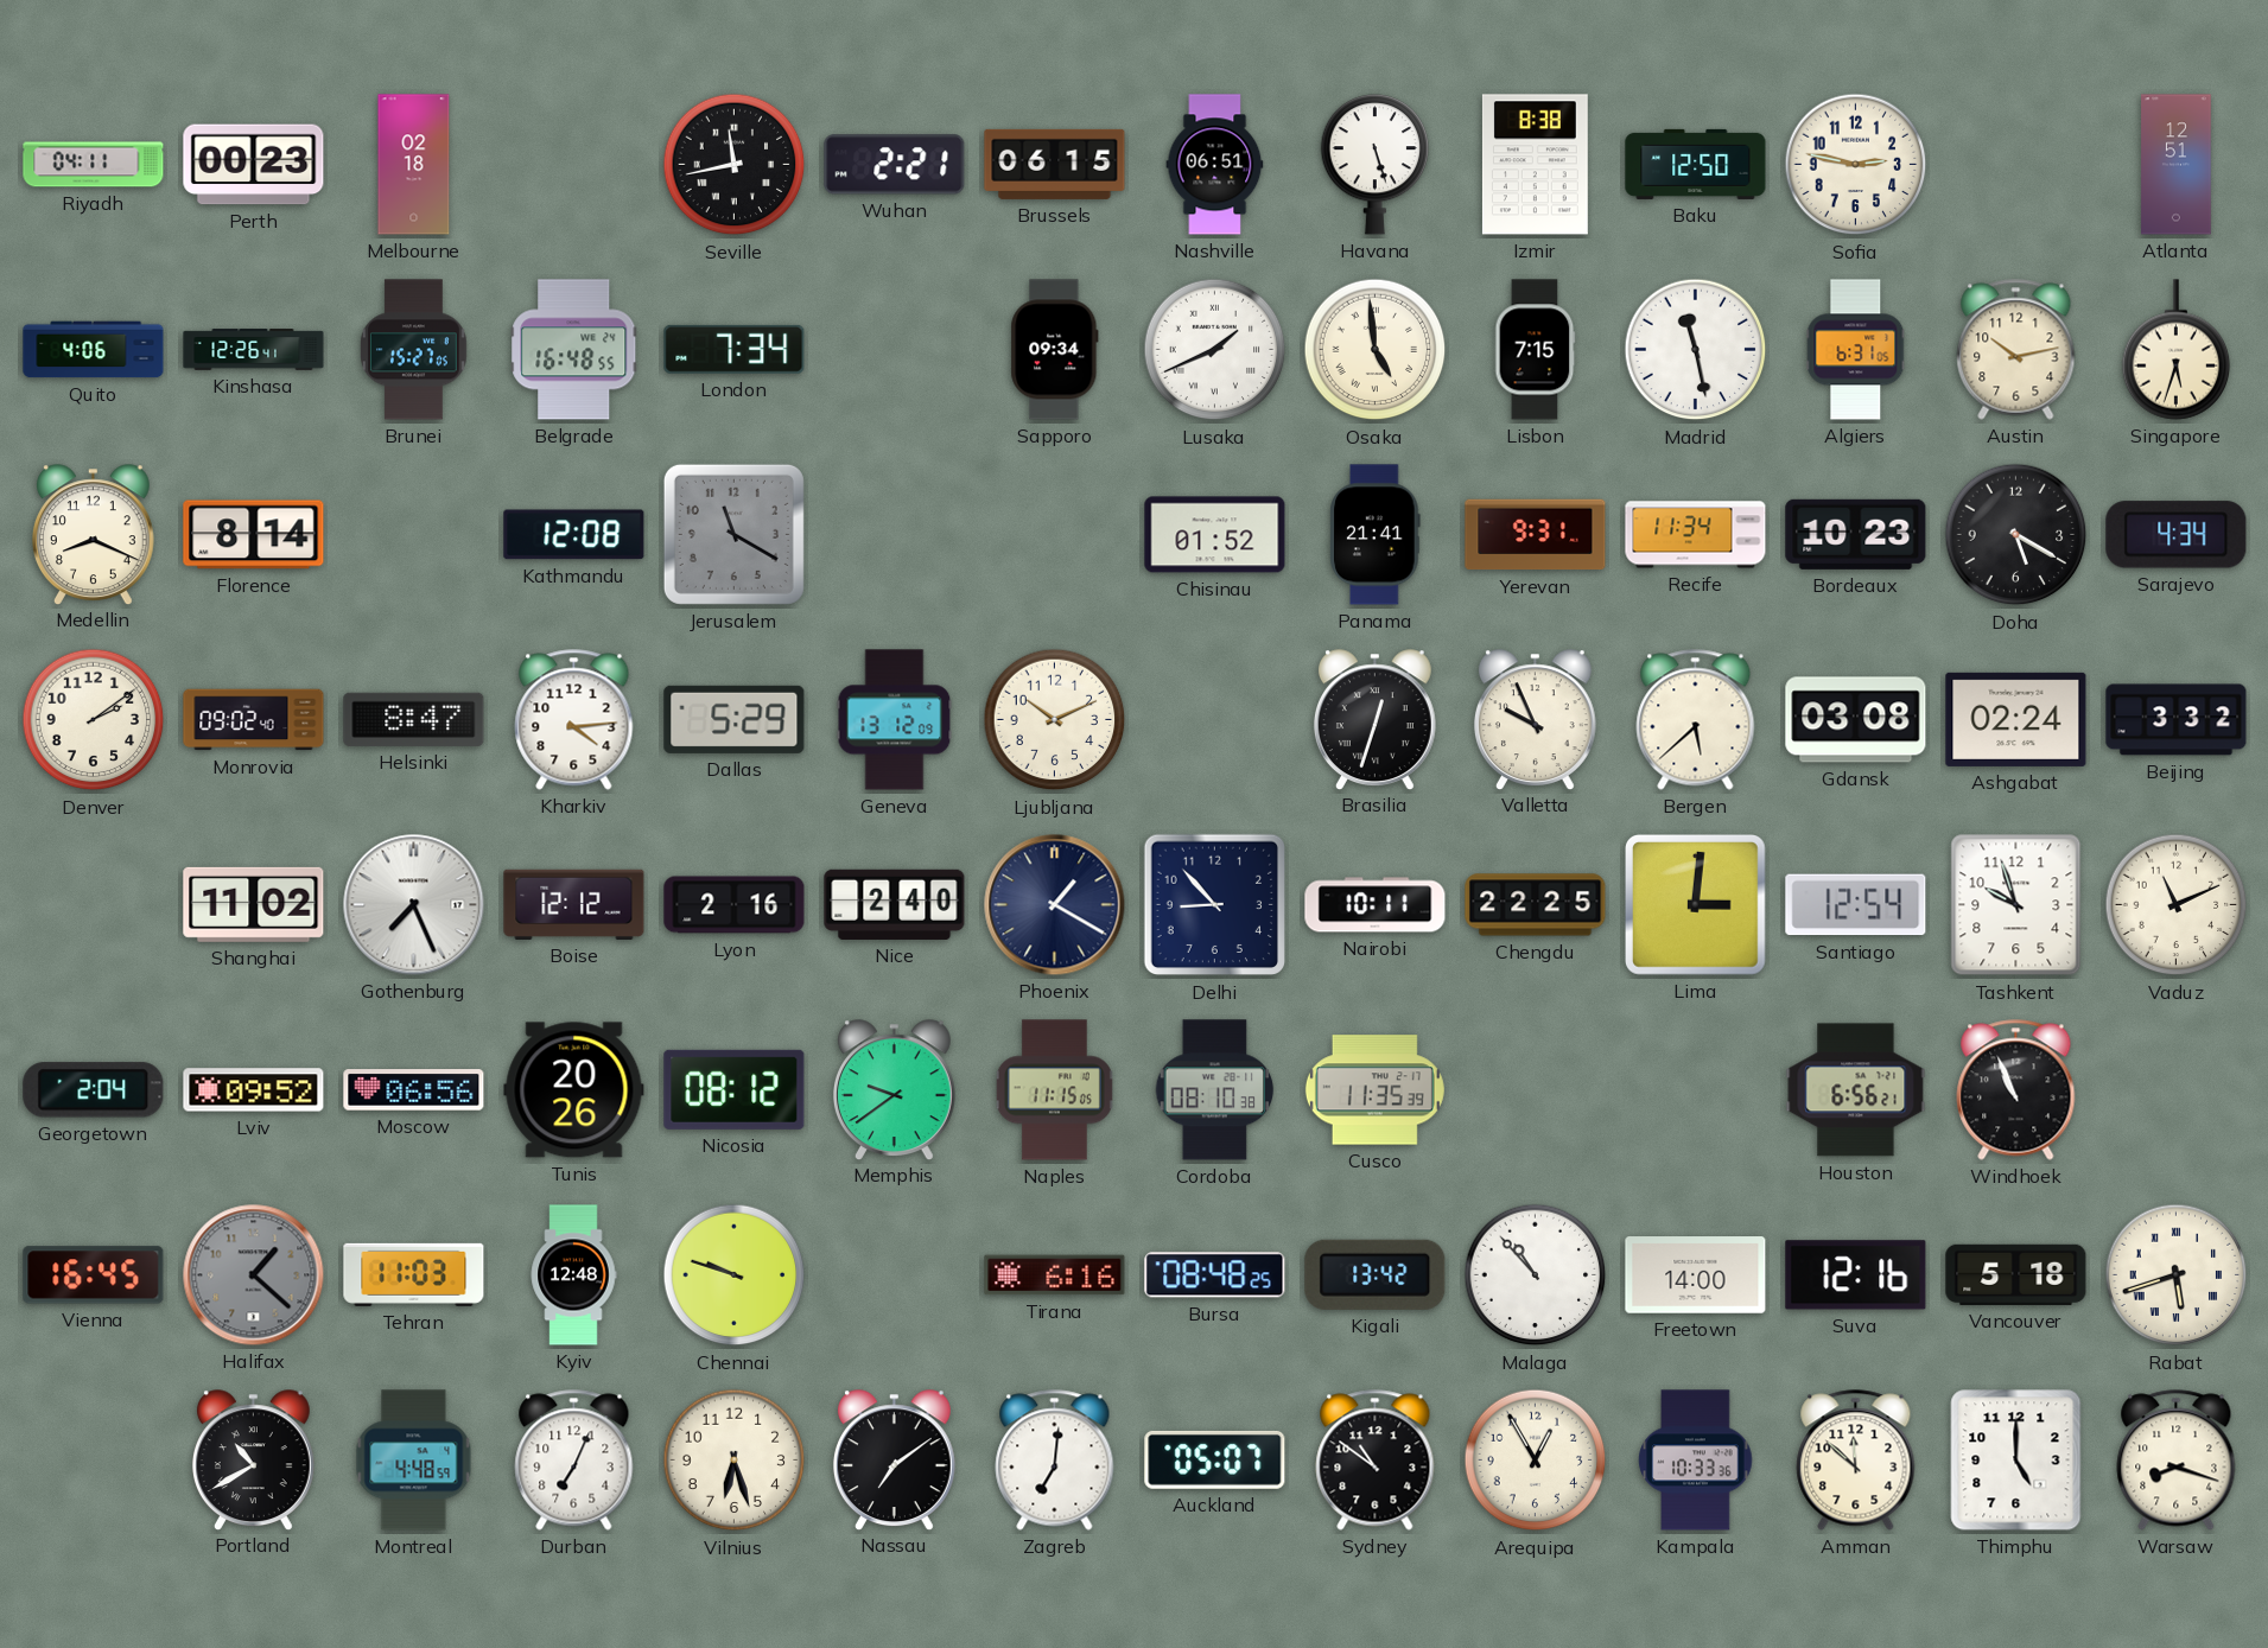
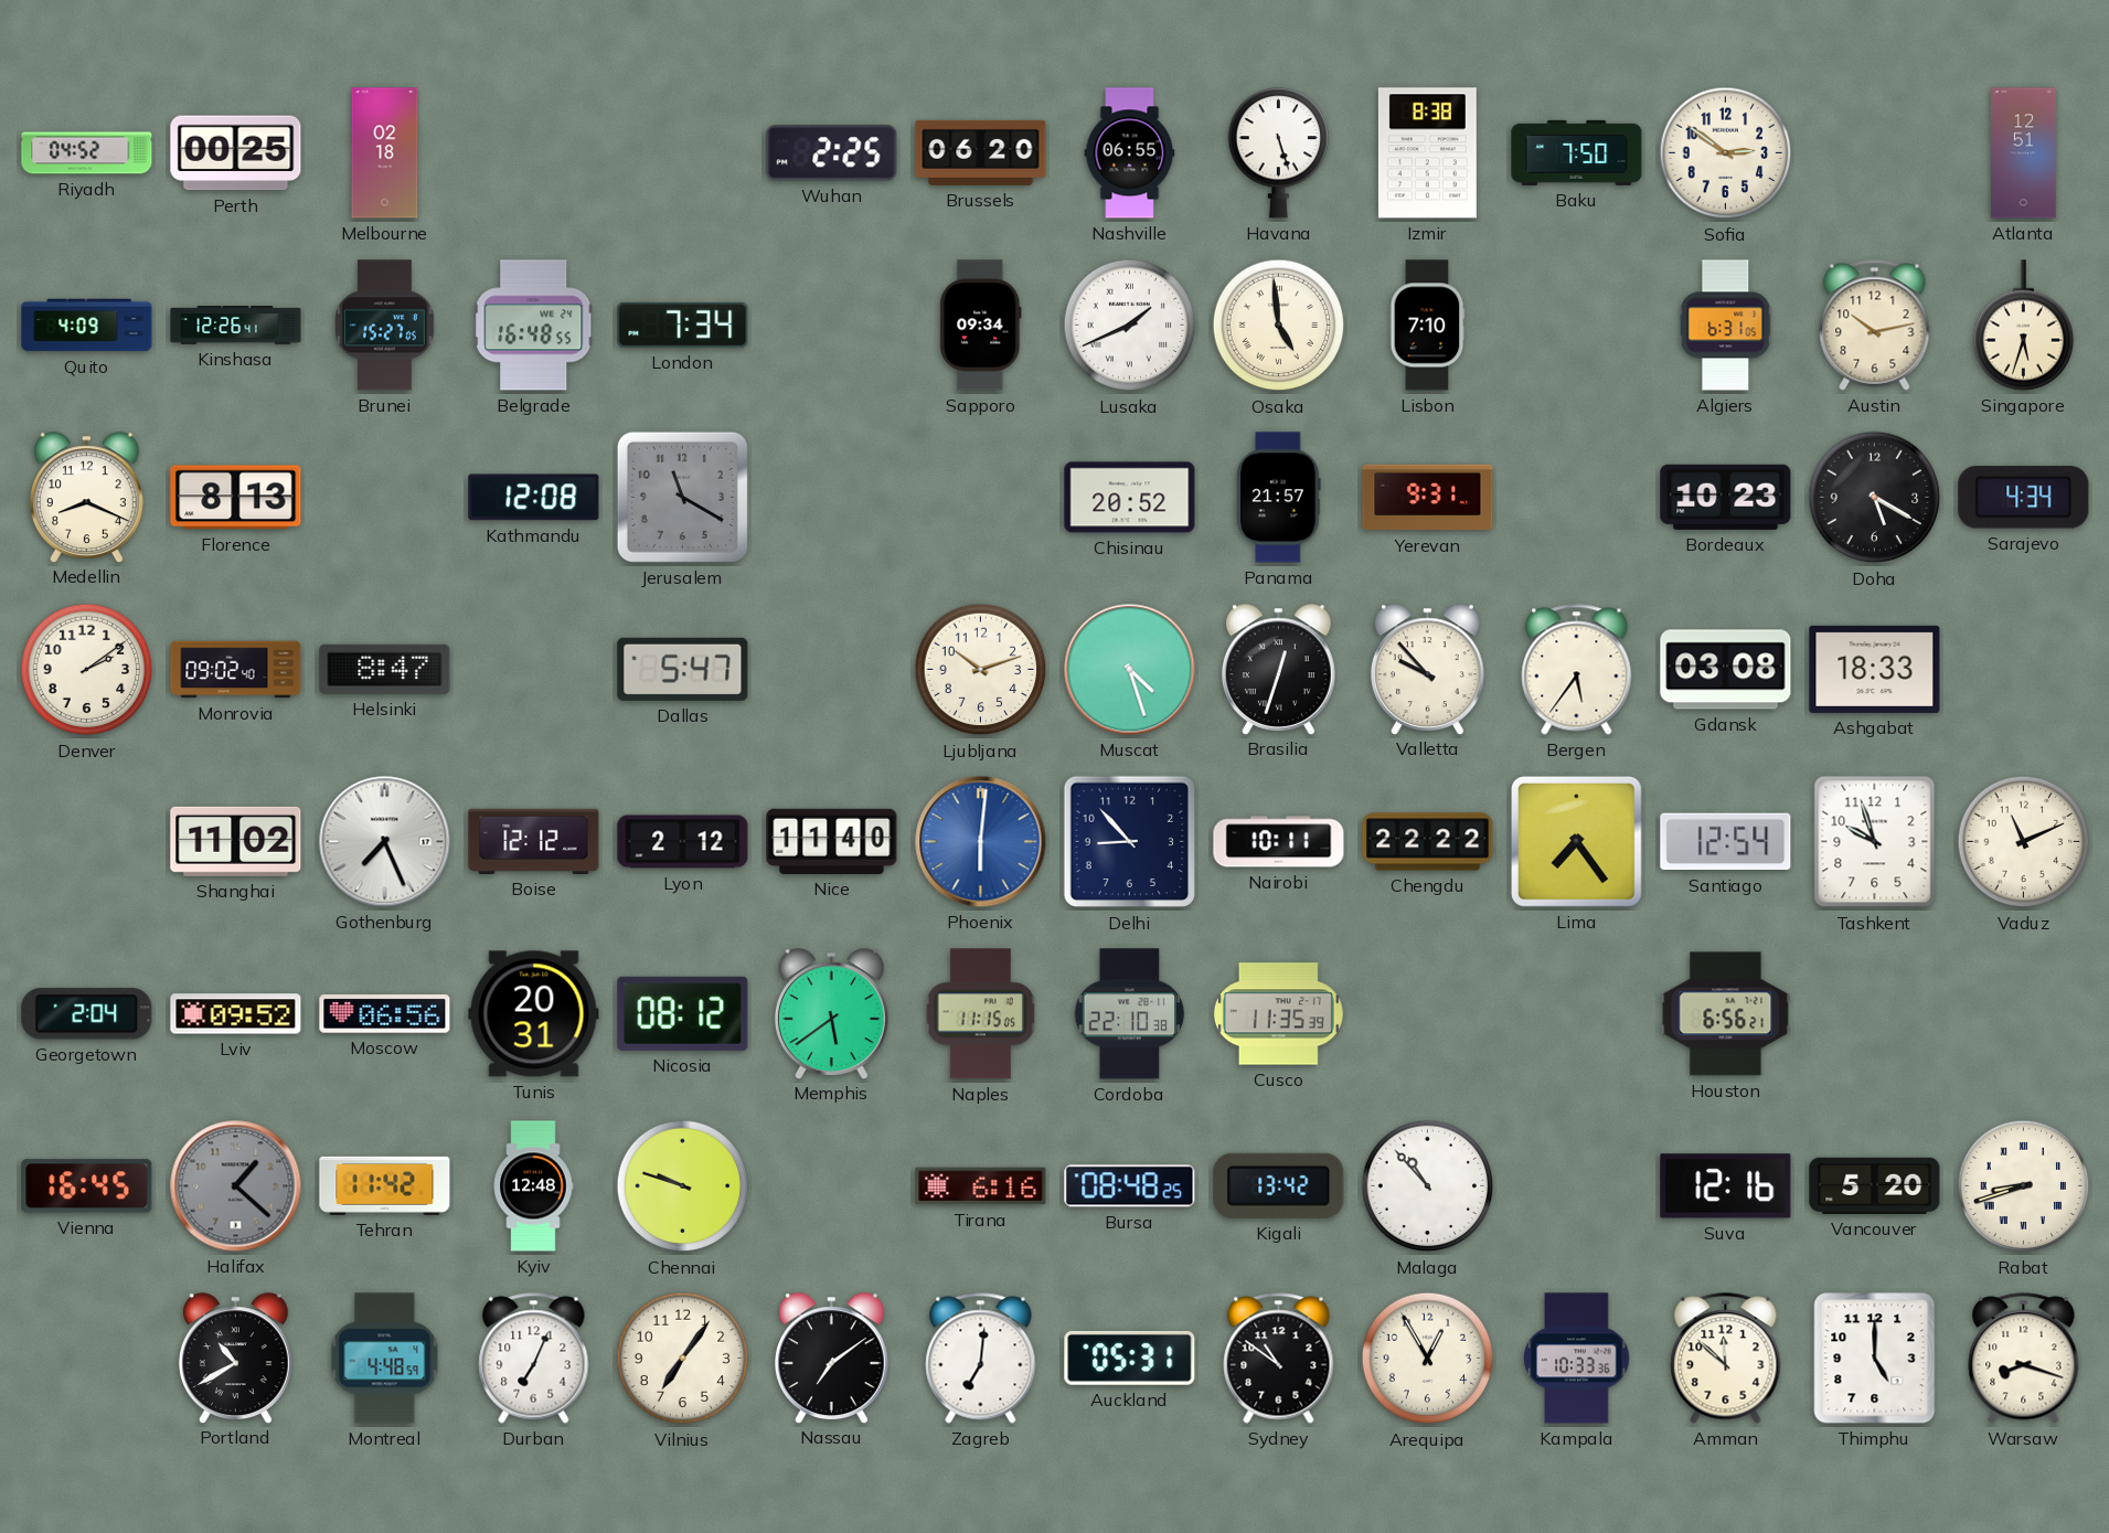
Riyadh: 04:11 -> 04:52 (87, 153)
Perth: 00:23 -> 00:25 (236, 153)
Seville: 11:43 -> none (735, 165)
Wuhan: 2:21 -> 2:25 (832, 153)
Brussels: 06:15 -> 06:20 (981, 152)
Nashville: 06:51 -> 06:55 (1130, 153)
Baku: 12:50 -> 7:50 (1577, 152)
Sofia: 2:47 -> 2:51 (1726, 153)
Quito: 4:06 -> 4:09 (87, 326)
Lisbon: 7:15 -> 7:10 (1428, 326)
Madrid: 11:28 -> none (1696, 350)
Florence: 8:14 -> 8:13 (236, 498)
Chisinau: 01:52 -> 20:52 (1130, 498)
Panama: 21:41 -> 21:57 (1279, 498)
Recife: 11:34 -> none (1696, 535)
Kharkiv: 4:14 -> none (574, 720)
Dallas: 5:29 -> 5:47 (683, 669)
Geneva: 13:12 -> none (895, 720)
Ljubljana: 10:11 -> 10:12 (981, 670)
Muscat: none -> 4:27 (1130, 670)
Valletta: 9:56 -> 9:53 (1427, 669)
Bergen: 5:38 -> 5:36 (1577, 670)
Ashgabat: 02:24 -> 18:33 (1875, 669)
Beijing: 3:32 -> none (2177, 720)
Lyon: 2:16 -> 2:12 (683, 842)
Nice: 2:40 -> 11:40 (832, 841)
Phoenix: 1:20 -> 6:01 (981, 842)
Phoenix dial: navy -> blue (981, 842)
Chengdu: 22:25 -> 22:22 (1428, 842)
Lima: 3:01 -> 7:24 (1577, 842)
Tunis: 20:26 -> 20:31 (534, 1014)
Memphis: 9:39 -> 5:39 (831, 1013)
Cordoba: 08:10 -> 22:10 (1129, 1014)
Windhoek: 10:56 -> none (2016, 1090)
Tehran: 11:03 -> 11:42 (385, 1185)
Freetown: 14:00 -> none (1696, 1275)
Vancouver: 5:18 -> 5:20 (1875, 1185)
Rabat: 5:42 -> 8:42 (2024, 1186)
Vilnius: 6:27 -> 7:06 (683, 1359)
Auckland: 05:07 -> 05:31 (1130, 1358)
